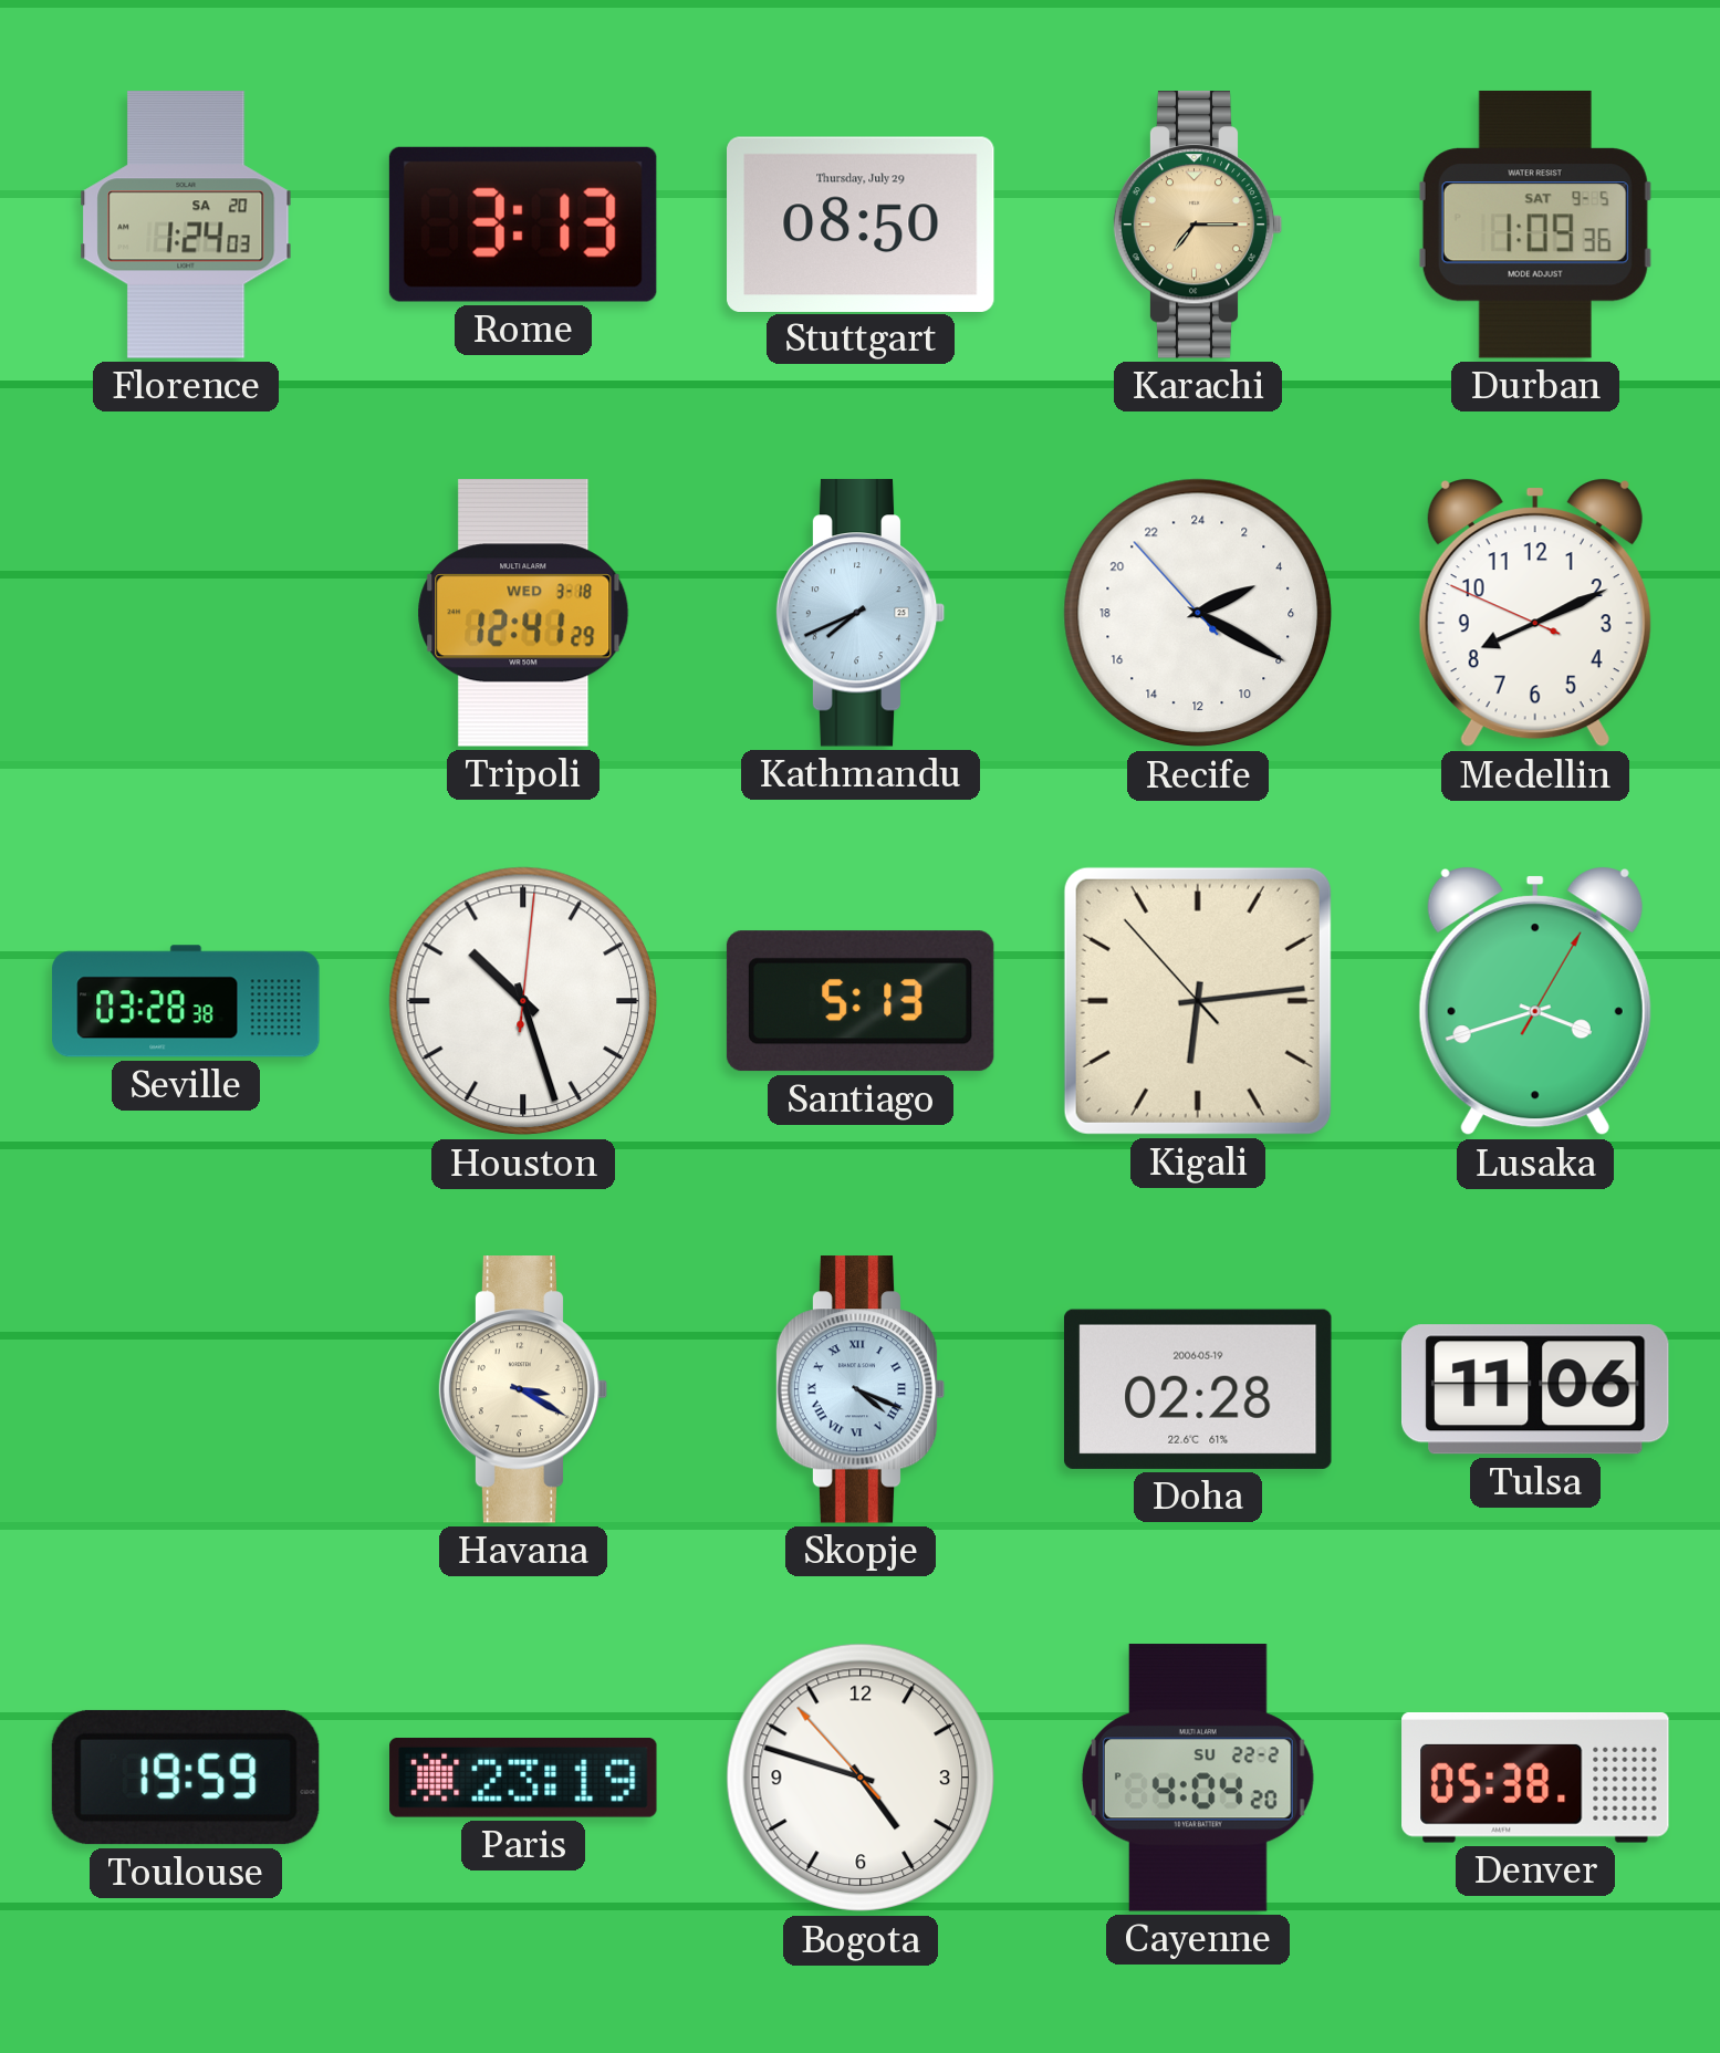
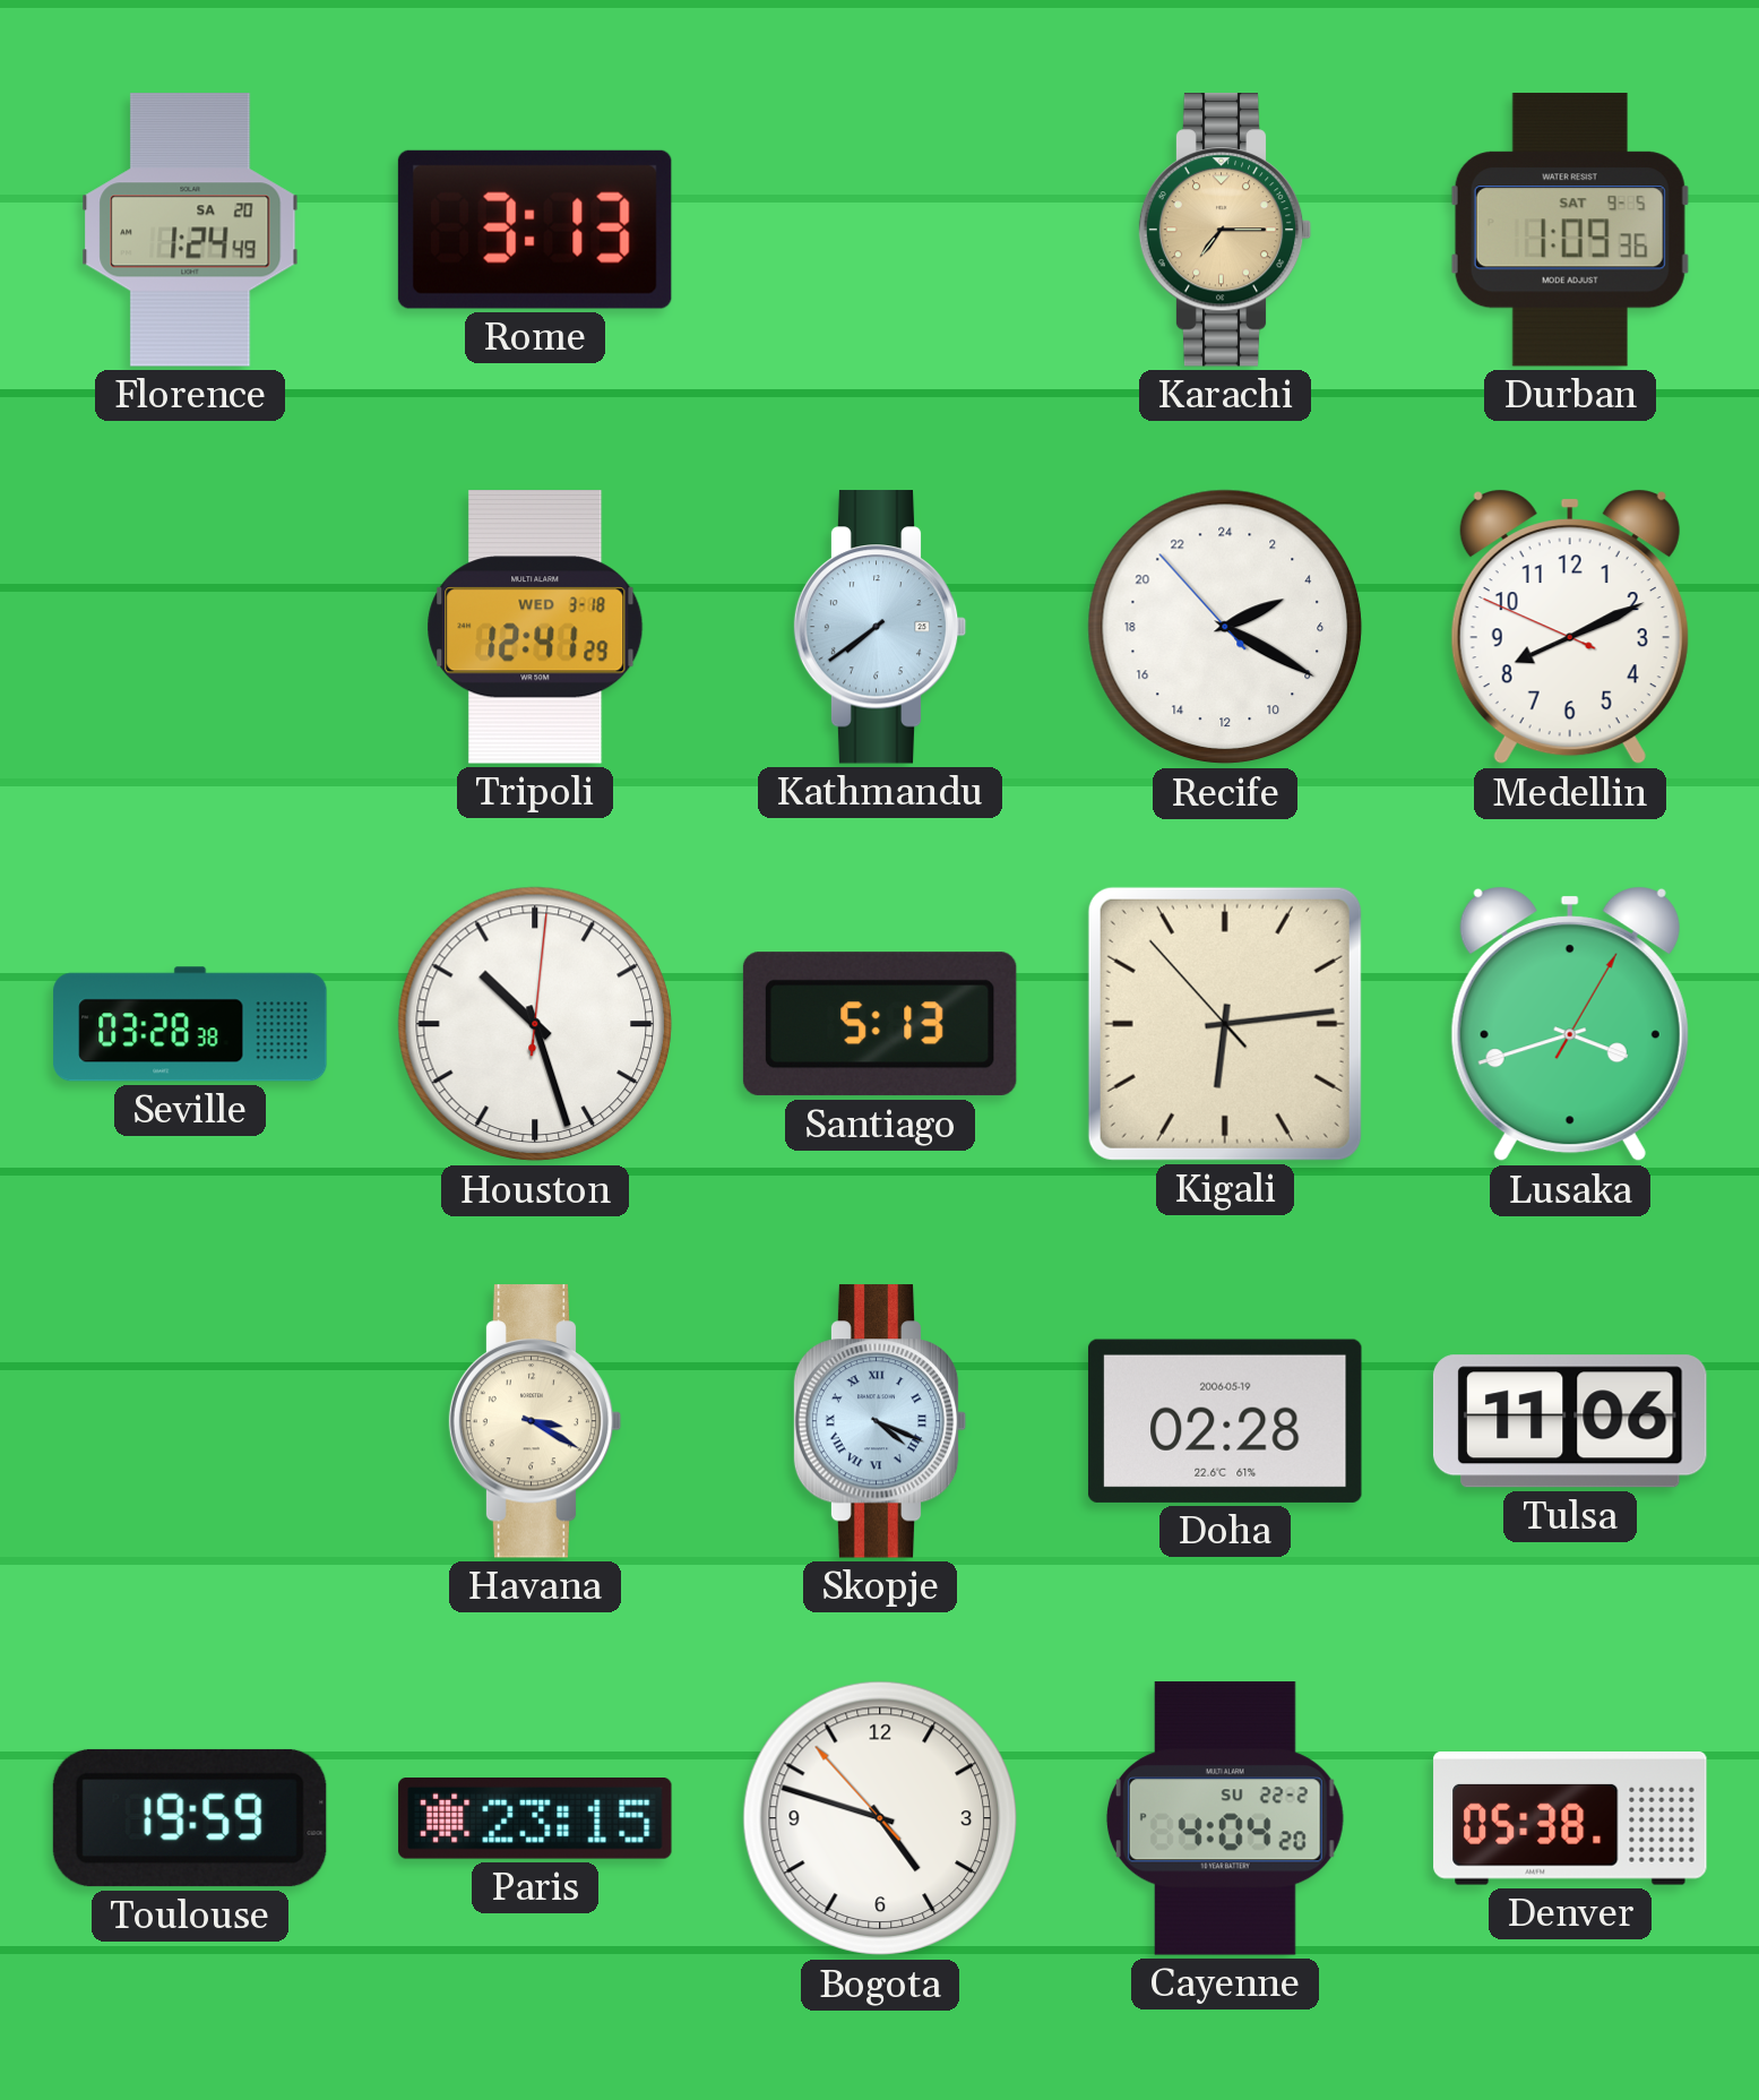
Florence: 1:24:03 -> 1:24:49 (190, 230)
Stuttgart: 08:50 -> none (862, 223)
Kathmandu: 7:41 -> 7:39 (880, 627)
Paris: 23:19 -> 23:15 (535, 1819)
